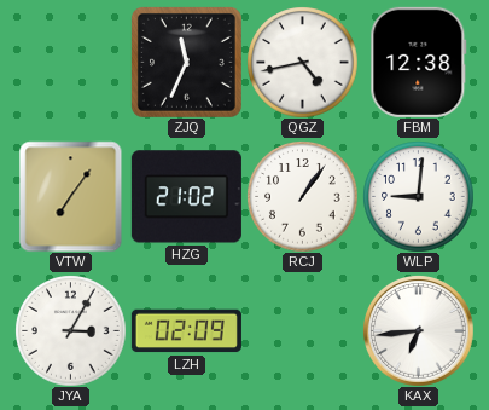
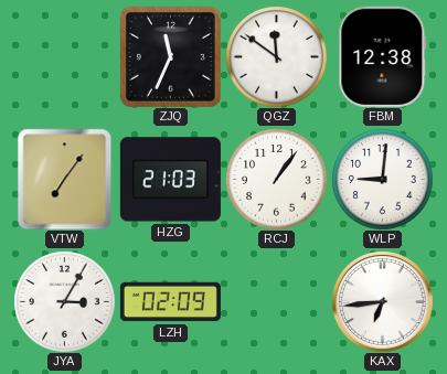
QGZ: 4:43 -> 11:51 (276, 56)
HZG: 21:02 -> 21:03 (170, 180)
